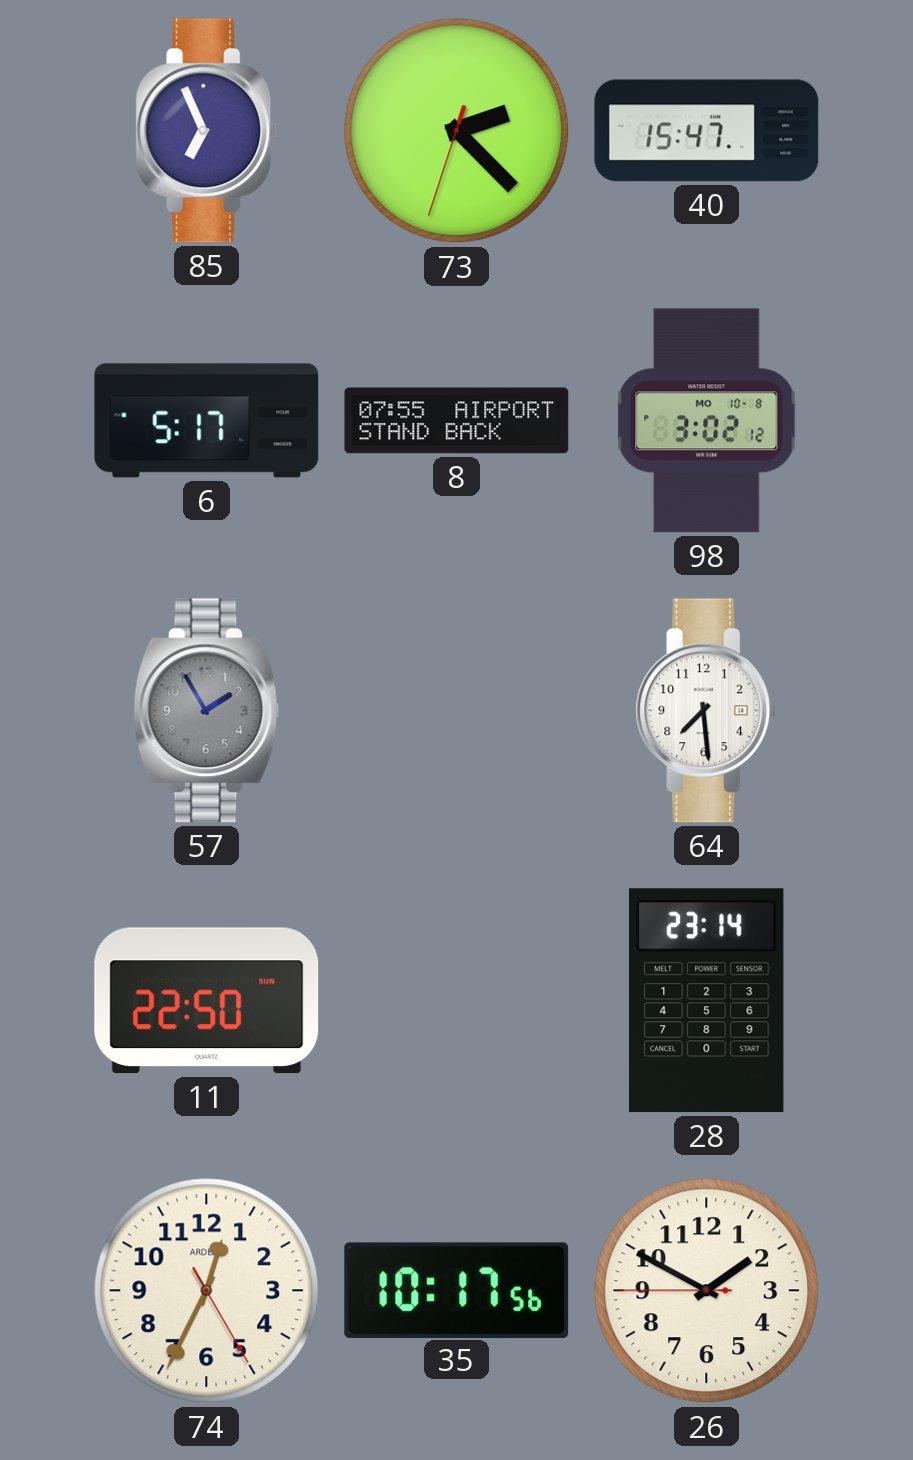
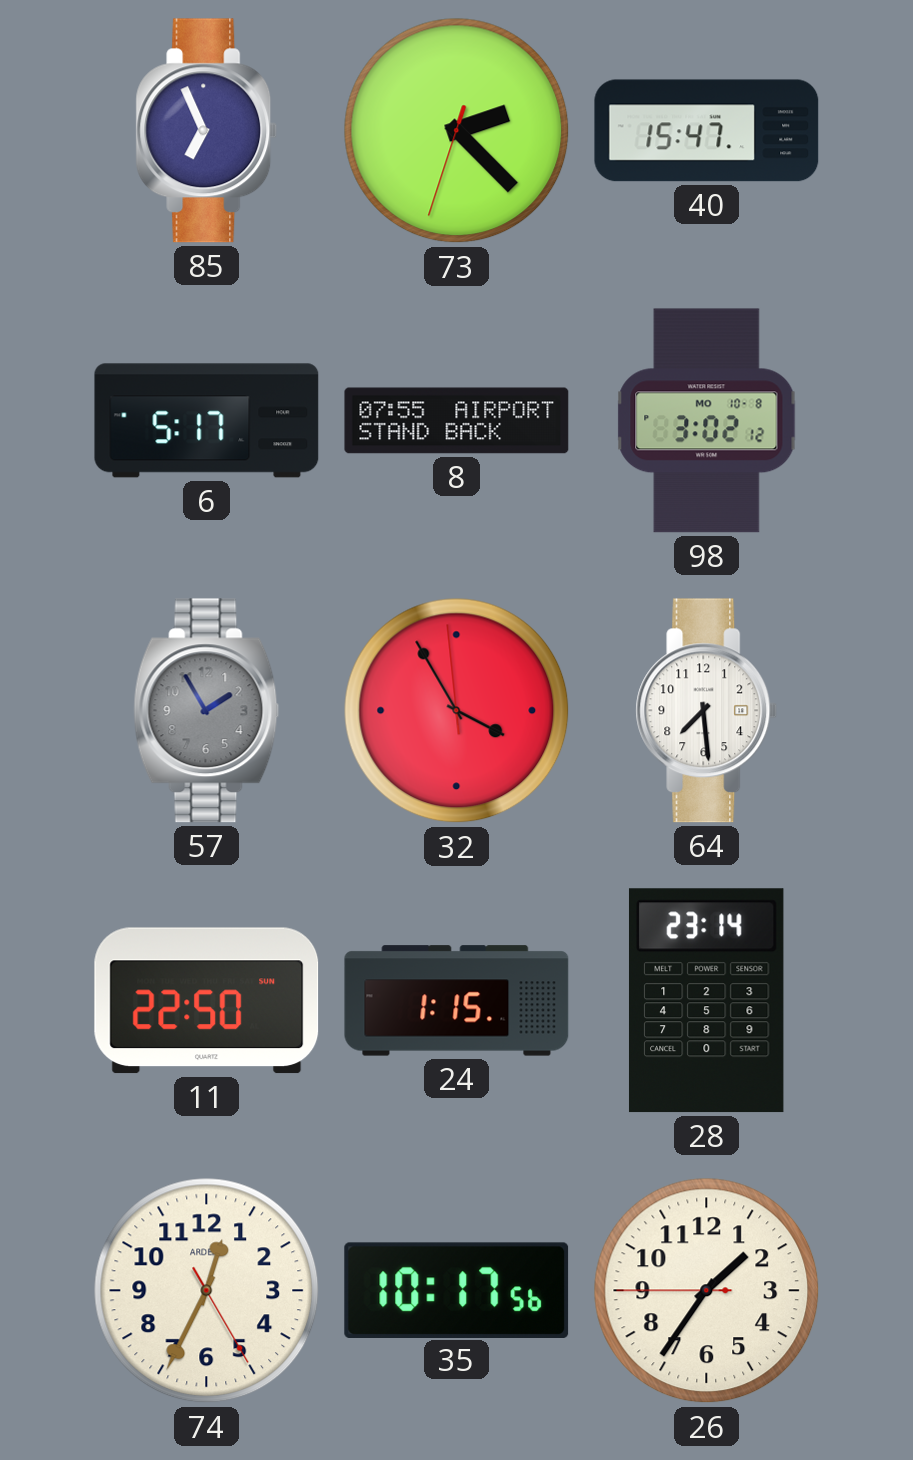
32: none -> 3:54 (457, 711)
24: none -> 1:15 (457, 1001)
26: 1:49 -> 1:35 (707, 1291)
